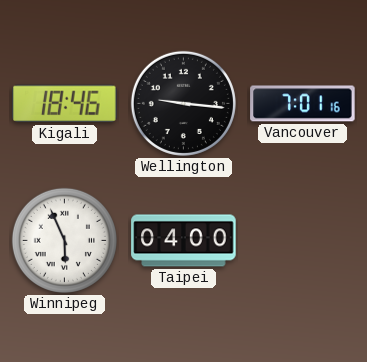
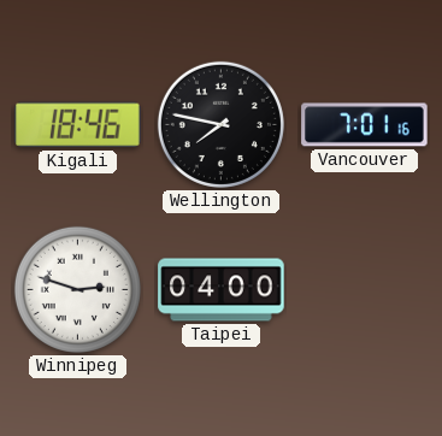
Wellington: 9:16 -> 7:47 (220, 124)
Winnipeg: 5:56 -> 2:48 (77, 289)
